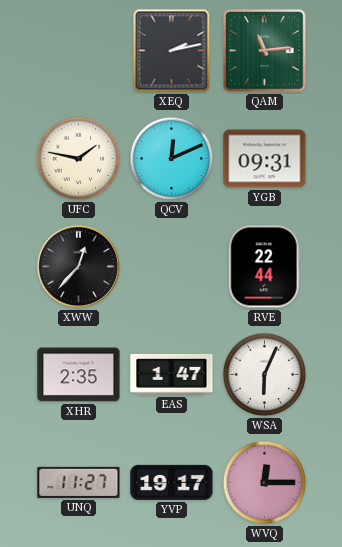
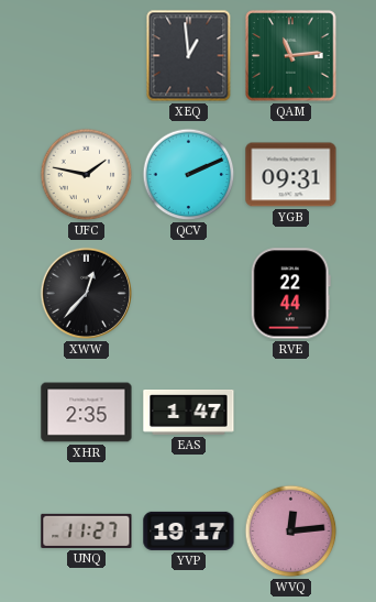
XEQ: 2:13 -> 12:59 (189, 56)
QCV: 12:11 -> 2:11 (189, 175)
WSA: 6:04 -> none (265, 375)
WVQ: 12:15 -> 12:14 (291, 532)
